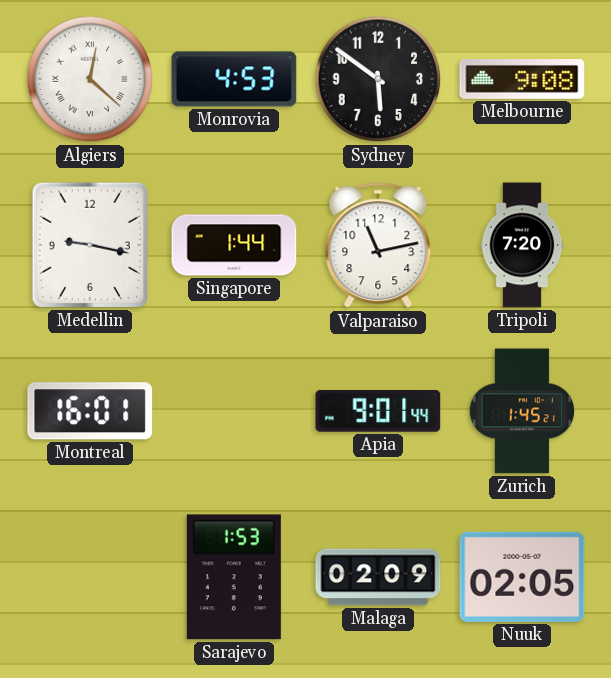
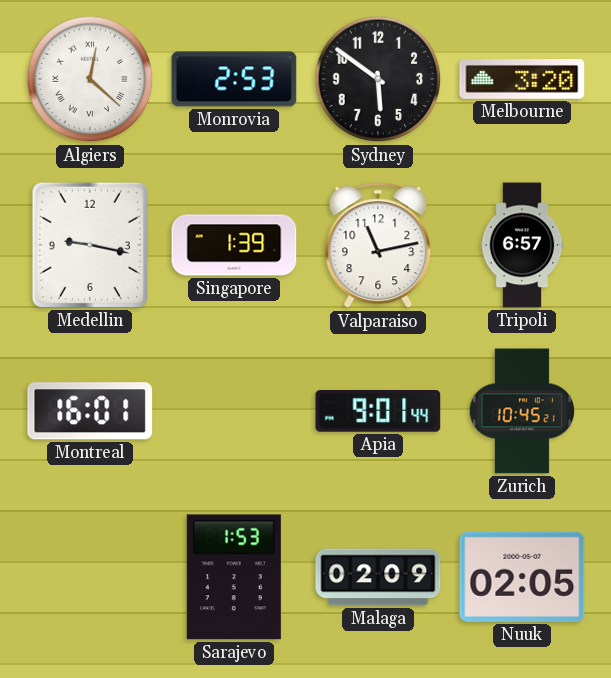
Monrovia: 4:53 -> 2:53 (234, 79)
Melbourne: 9:08 -> 3:20 (522, 80)
Singapore: 1:44 -> 1:39 (234, 245)
Tripoli: 7:20 -> 6:57 (522, 245)
Zurich: 1:45 -> 10:45 (522, 411)
